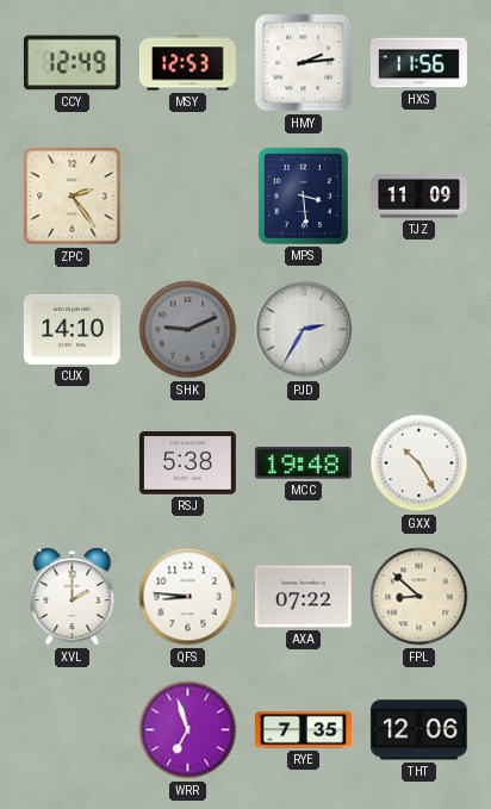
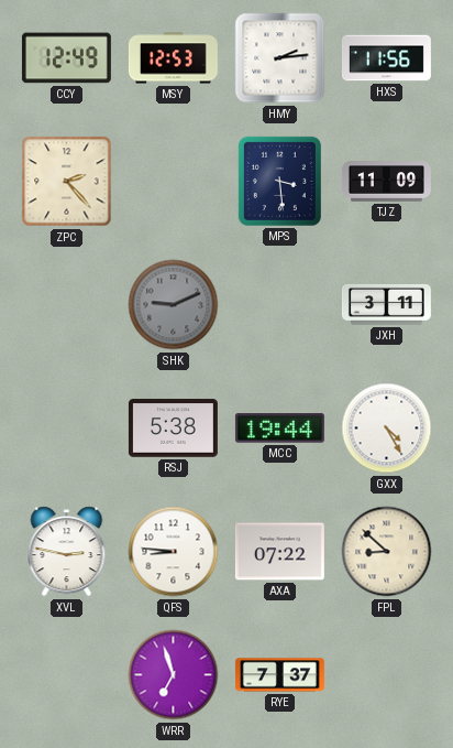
ZPC: 2:24 -> 2:23 (67, 182)
CUX: 14:10 -> none (72, 329)
PJD: 2:35 -> none (304, 330)
JXH: none -> 3:11 (386, 304)
MCC: 19:48 -> 19:44 (279, 429)
GXX: 10:25 -> 4:25 (387, 429)
XVL: 2:00 -> 2:47 (67, 552)
RYE: 7:35 -> 7:37 (279, 675)
THT: 12:06 -> none (418, 730)
